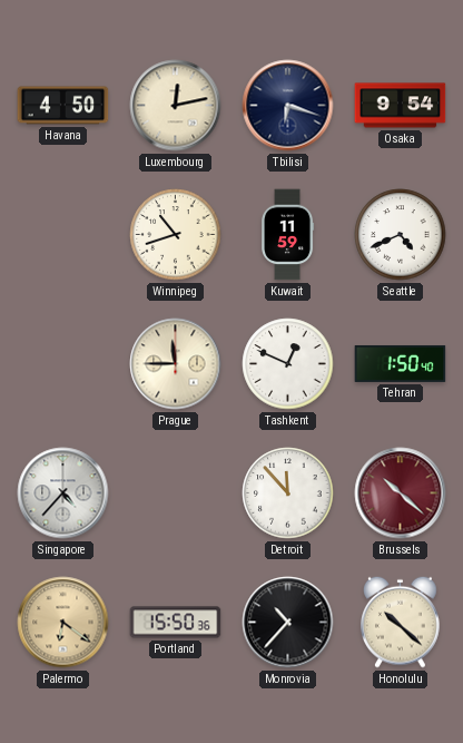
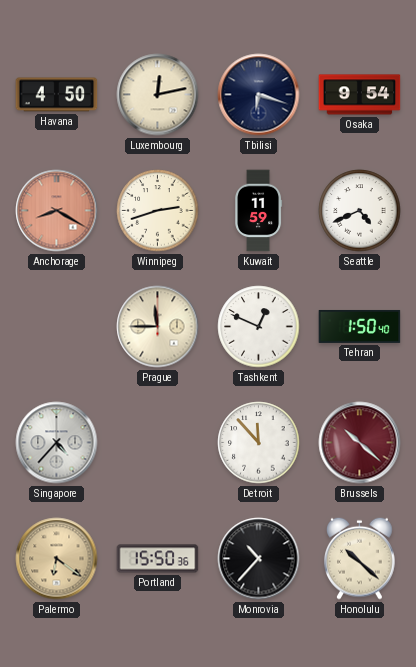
Anchorage: none -> 8:20 (57, 211)
Winnipeg: 10:42 -> 2:42 (158, 211)
